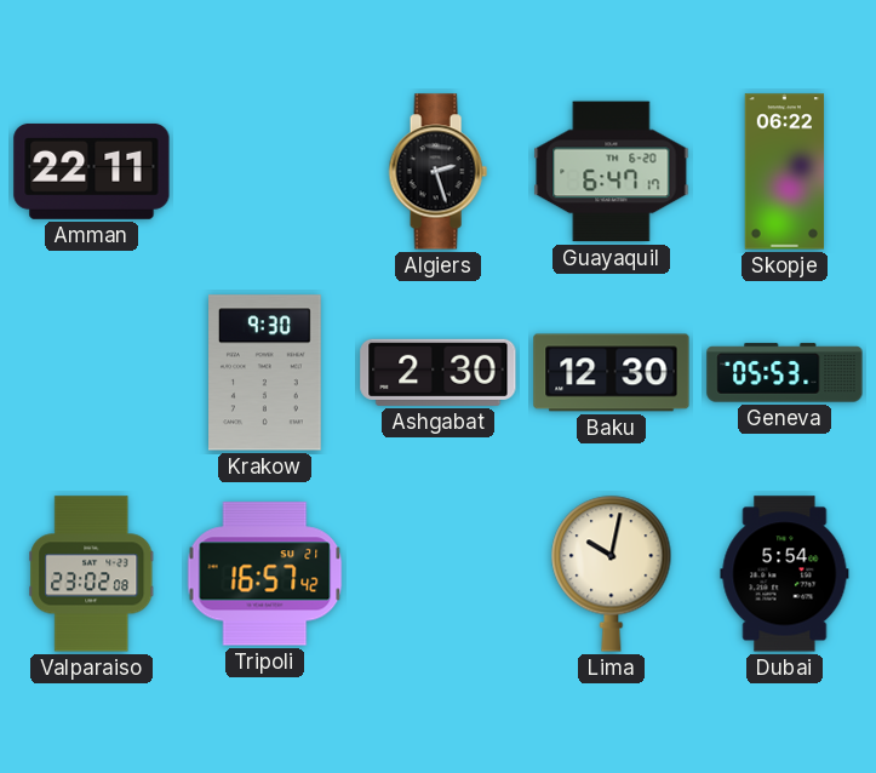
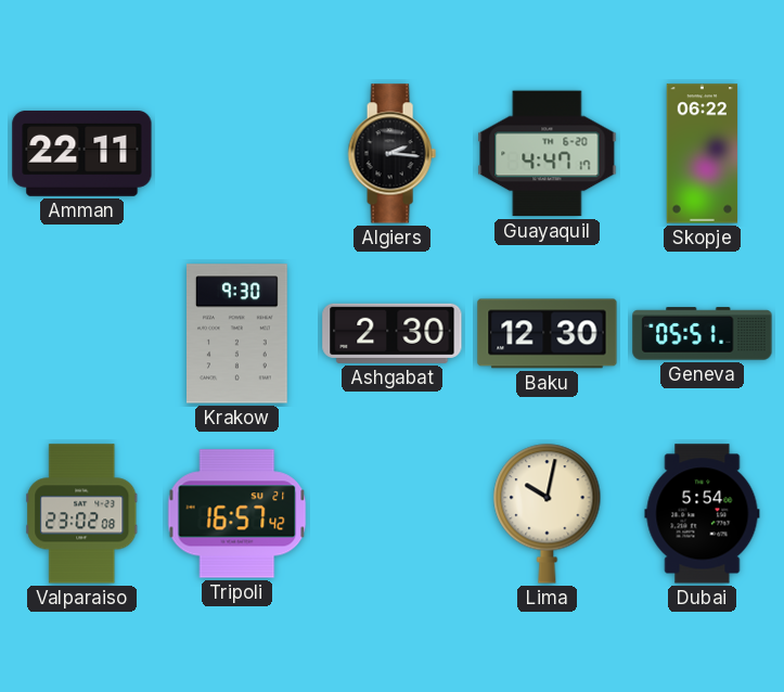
Algiers: 2:27 -> 2:16 (391, 154)
Guayaquil: 6:47 -> 4:47 (548, 154)
Geneva: 05:53 -> 05:51 (703, 334)
